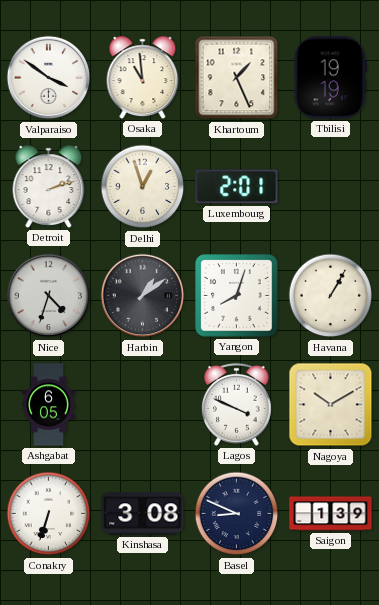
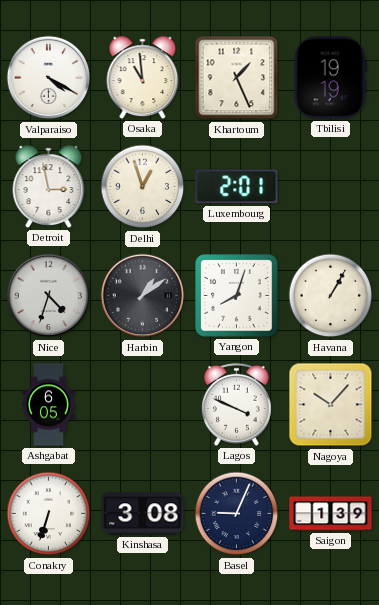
Valparaiso: 3:51 -> 4:20 (49, 78)
Detroit: 2:12 -> 2:58 (49, 187)
Nagoya: 10:10 -> 10:07 (331, 405)
Basel: 8:49 -> 9:04 (237, 514)
